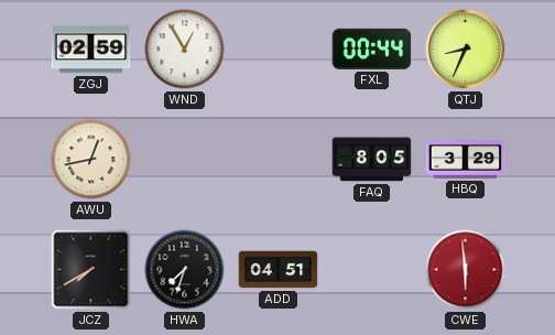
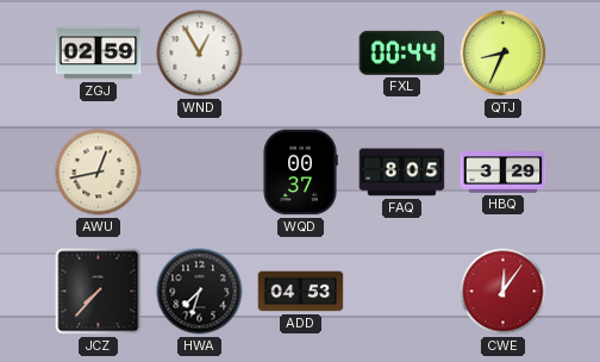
WQD: none -> 00:37 (300, 173)
JCZ: 7:40 -> 7:37 (99, 292)
ADD: 04:51 -> 04:53 (301, 292)
CWE: 5:59 -> 12:06 (504, 292)
